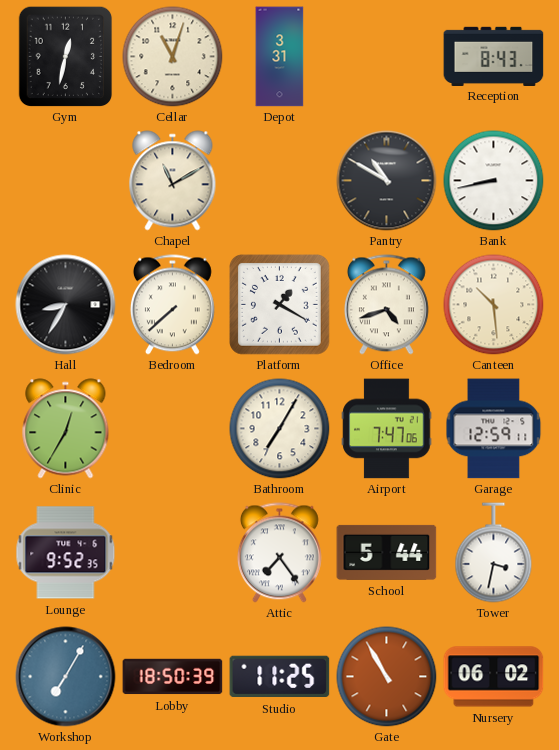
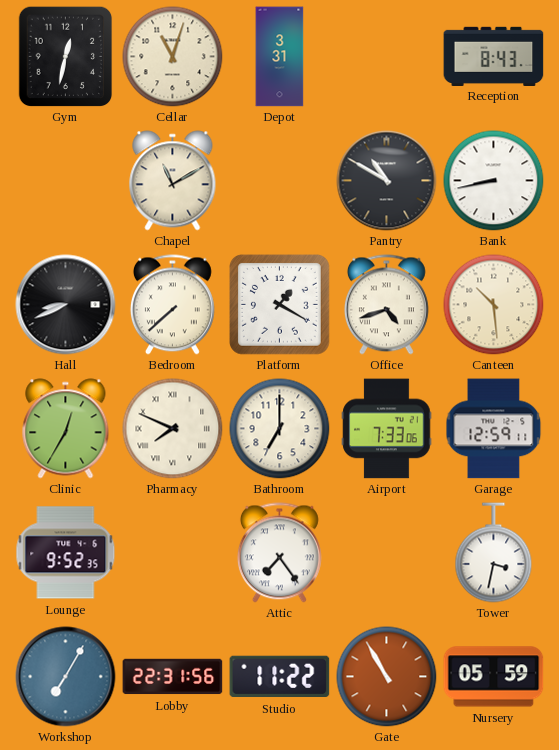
Hall: 8:35 -> 8:41 (66, 305)
Pharmacy: none -> 7:49 (173, 429)
Bathroom: 7:05 -> 7:00 (280, 429)
Airport: 7:47 -> 7:33 (387, 429)
School: 5:44 -> none (387, 552)
Lobby: 18:50 -> 22:31 (173, 677)
Studio: 11:25 -> 11:22 (280, 677)
Nursery: 06:02 -> 05:59 (494, 677)
